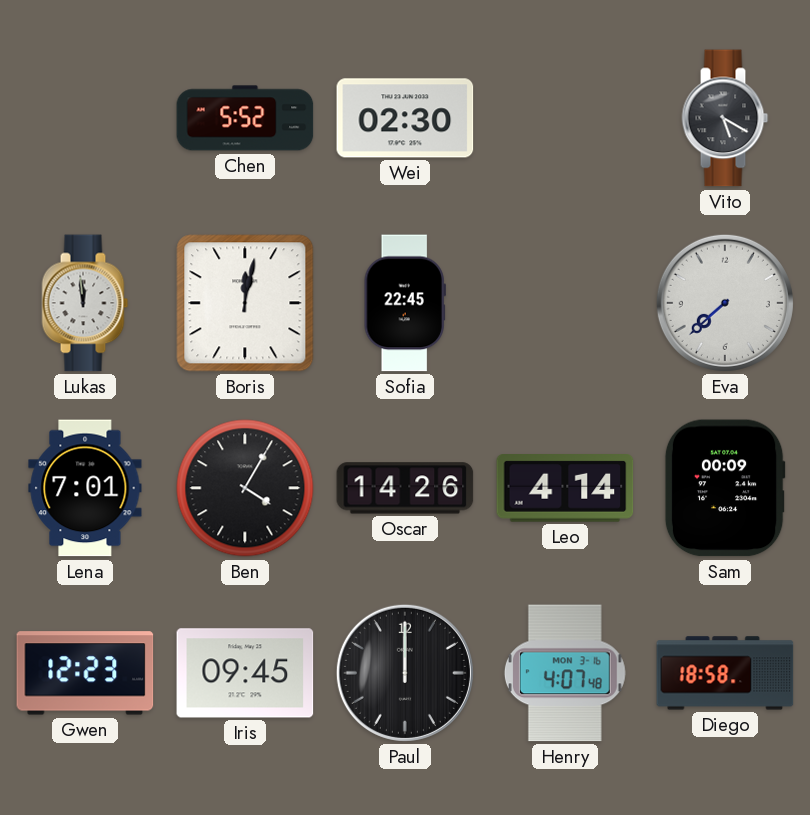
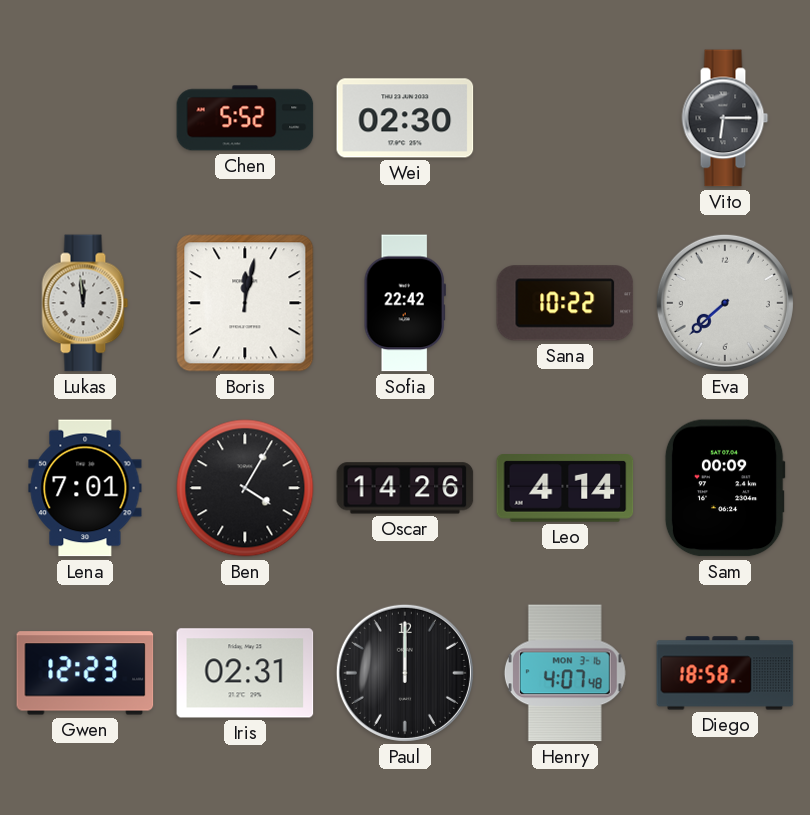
Vito: 5:20 -> 6:15 (725, 118)
Sofia: 22:45 -> 22:42 (405, 303)
Sana: none -> 10:22 (565, 303)
Iris: 09:45 -> 02:31 (245, 673)
